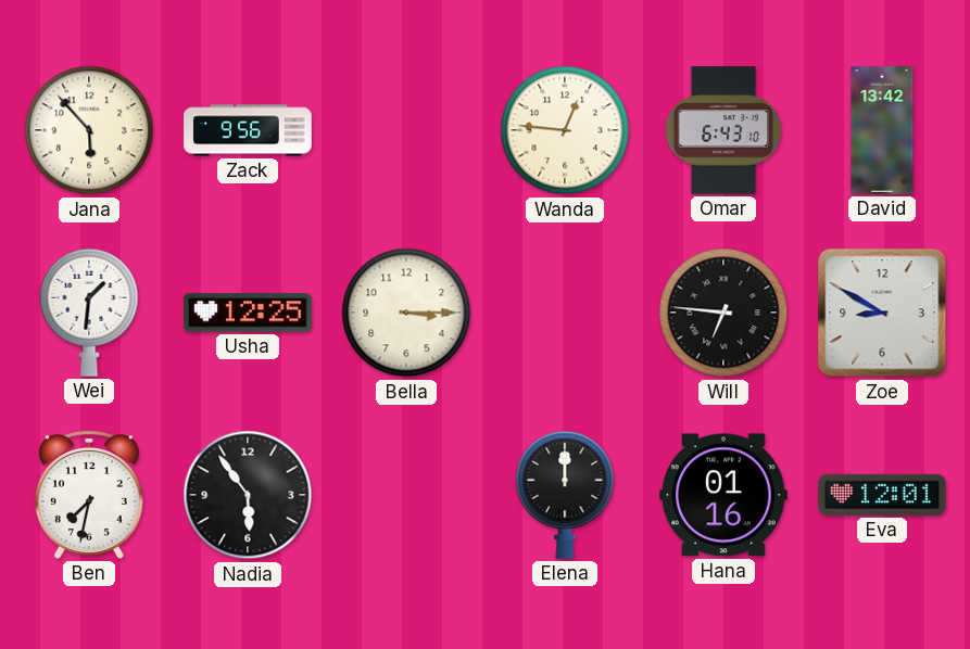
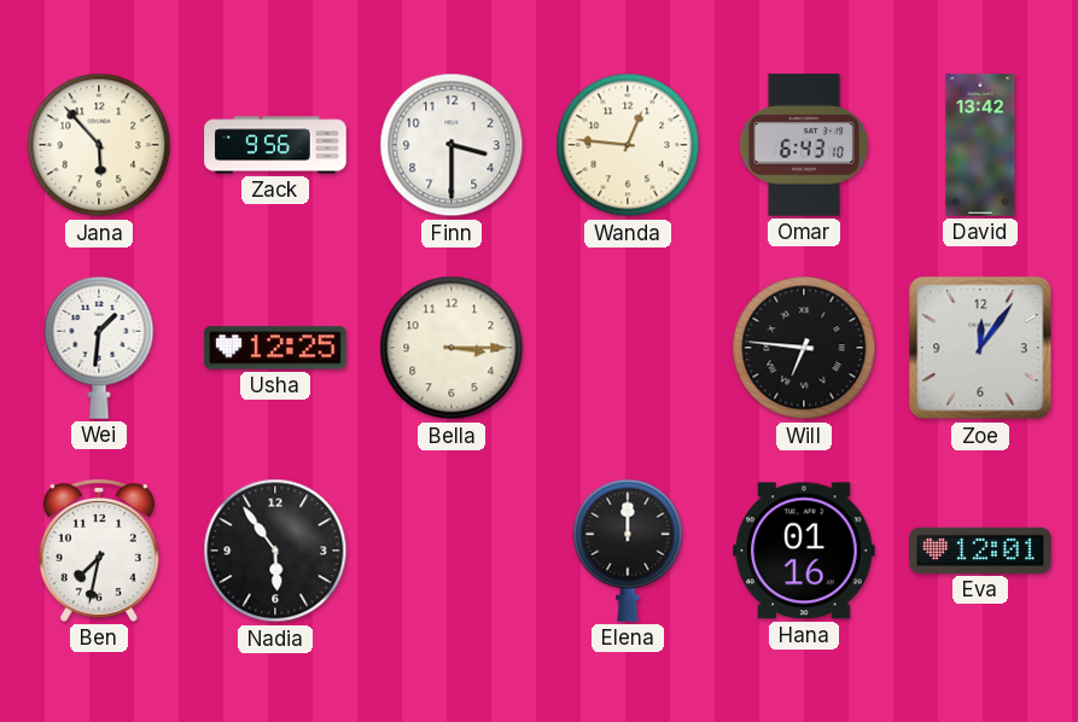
Finn: none -> 3:30 (451, 145)
Zoe: 8:50 -> 12:06 (980, 348)
